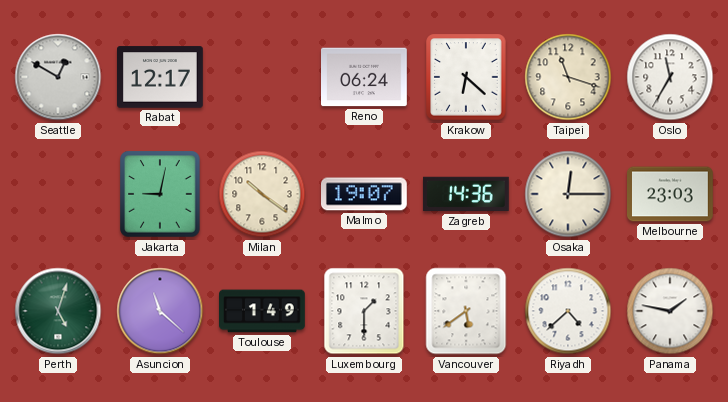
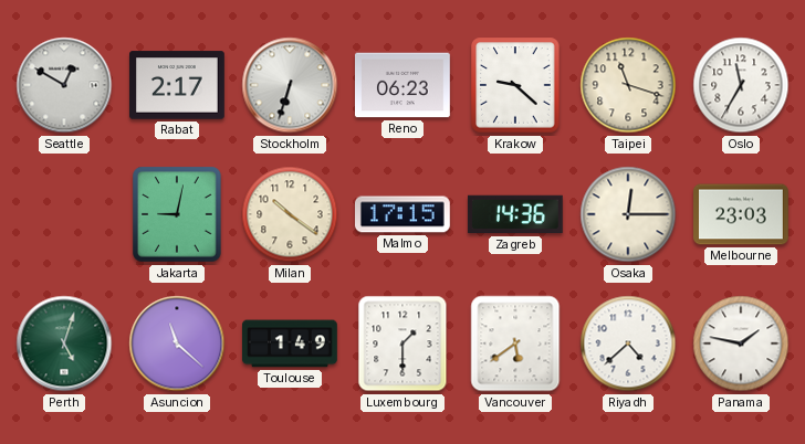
Rabat: 12:17 -> 2:17 (178, 85)
Stockholm: none -> 6:33 (290, 85)
Reno: 06:24 -> 06:23 (404, 85)
Krakow: 6:22 -> 9:22 (515, 85)
Malmo: 19:07 -> 17:15 (404, 214)
